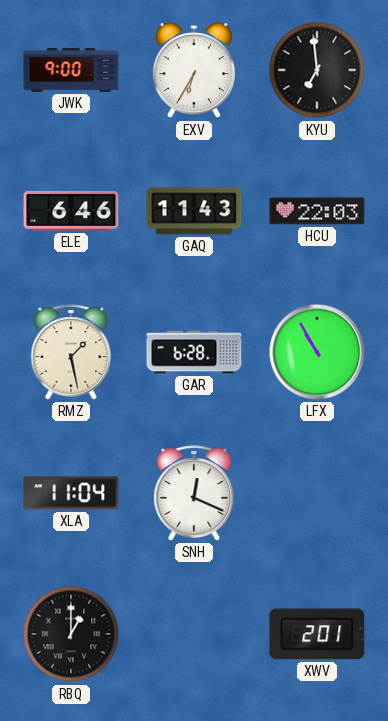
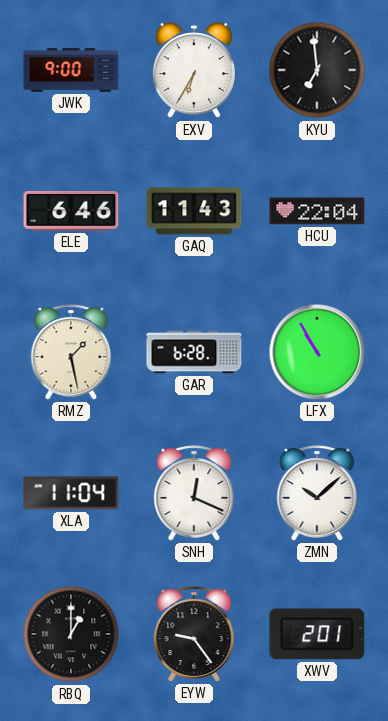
HCU: 22:03 -> 22:04 (317, 211)
ZMN: none -> 10:08 (317, 493)
EYW: none -> 9:24 (194, 634)
